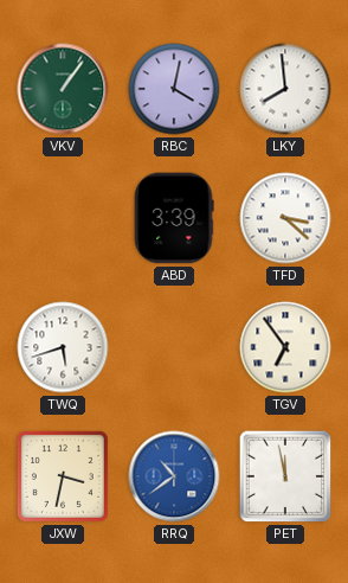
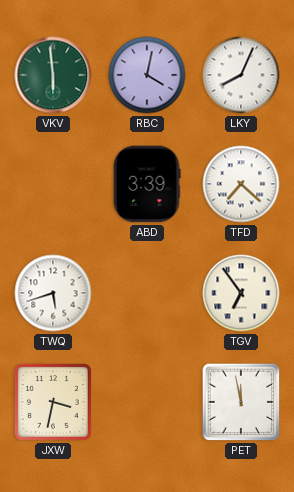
VKV: 1:06 -> 5:59 (53, 75)
LKY: 7:59 -> 8:04 (241, 75)
TFD: 3:22 -> 7:22 (241, 184)
RRQ: 10:39 -> none (174, 476)
